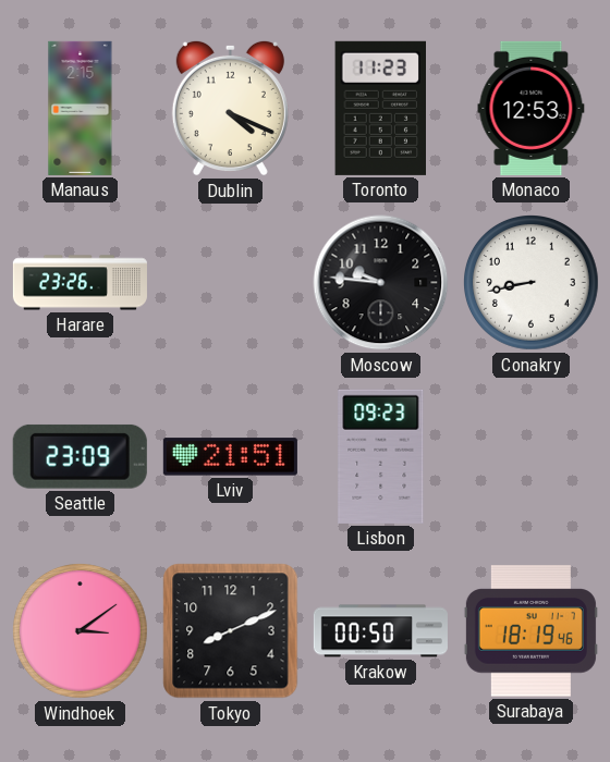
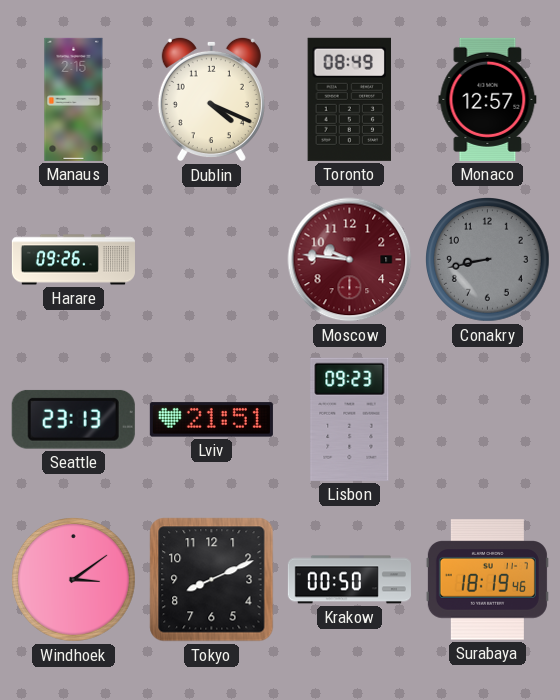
Toronto: 11:23 -> 08:49 (350, 99)
Monaco: 12:53 -> 12:57 (488, 99)
Harare: 23:26 -> 09:26 (73, 260)
Moscow dial: black -> burgundy (350, 260)
Conakry dial: white -> grey (488, 260)
Seattle: 23:09 -> 23:13 (73, 419)
